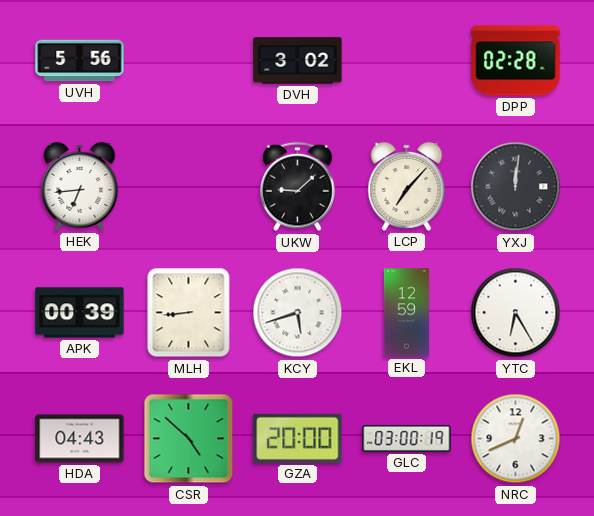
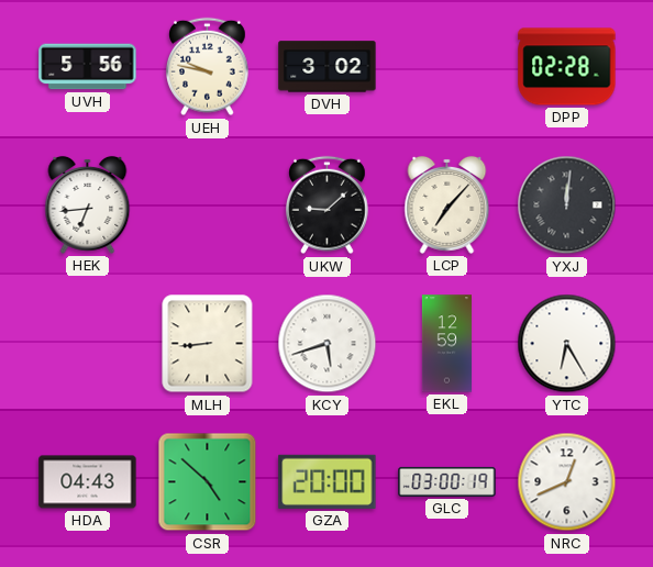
UEH: none -> 9:47 (208, 67)
APK: 00:39 -> none (80, 313)
